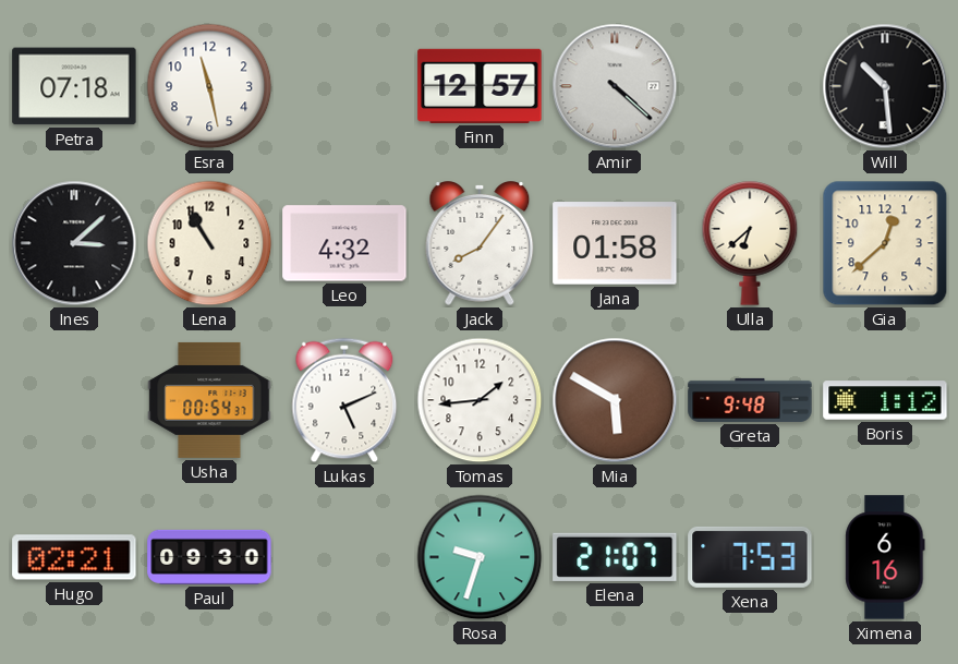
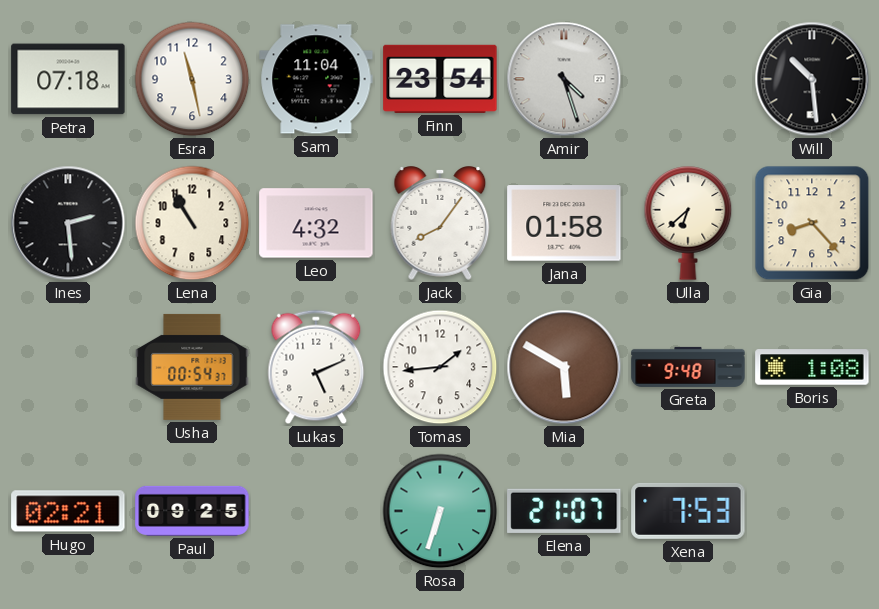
Sam: none -> 11:04 (316, 79)
Finn: 12:57 -> 23:54 (440, 79)
Amir: 4:22 -> 4:27 (564, 79)
Ines: 3:08 -> 2:29 (68, 223)
Gia: 12:38 -> 8:23 (812, 223)
Boris: 1:12 -> 1:08 (812, 367)
Paul: 09:30 -> 09:25 (192, 511)
Rosa: 9:33 -> 6:33 (440, 511)
Ximena: 6:16 -> none (885, 557)
